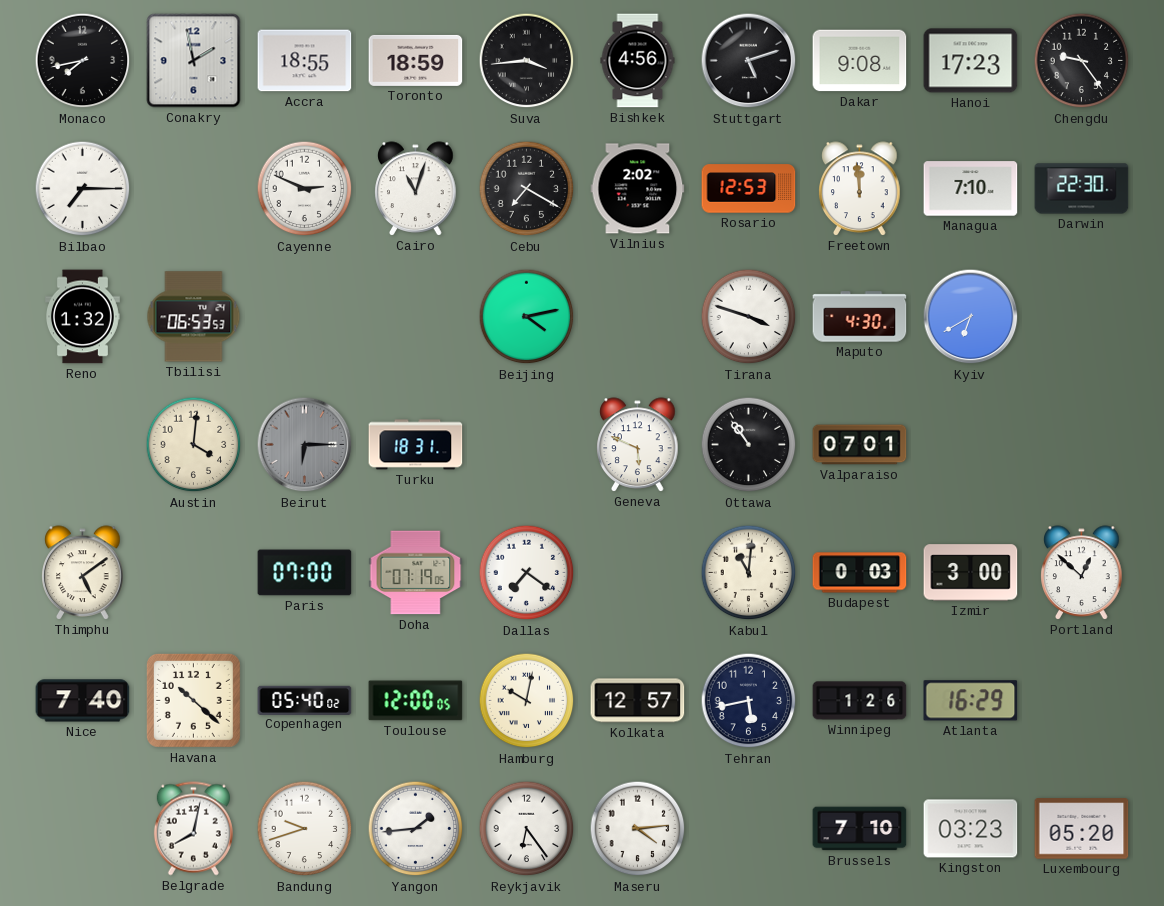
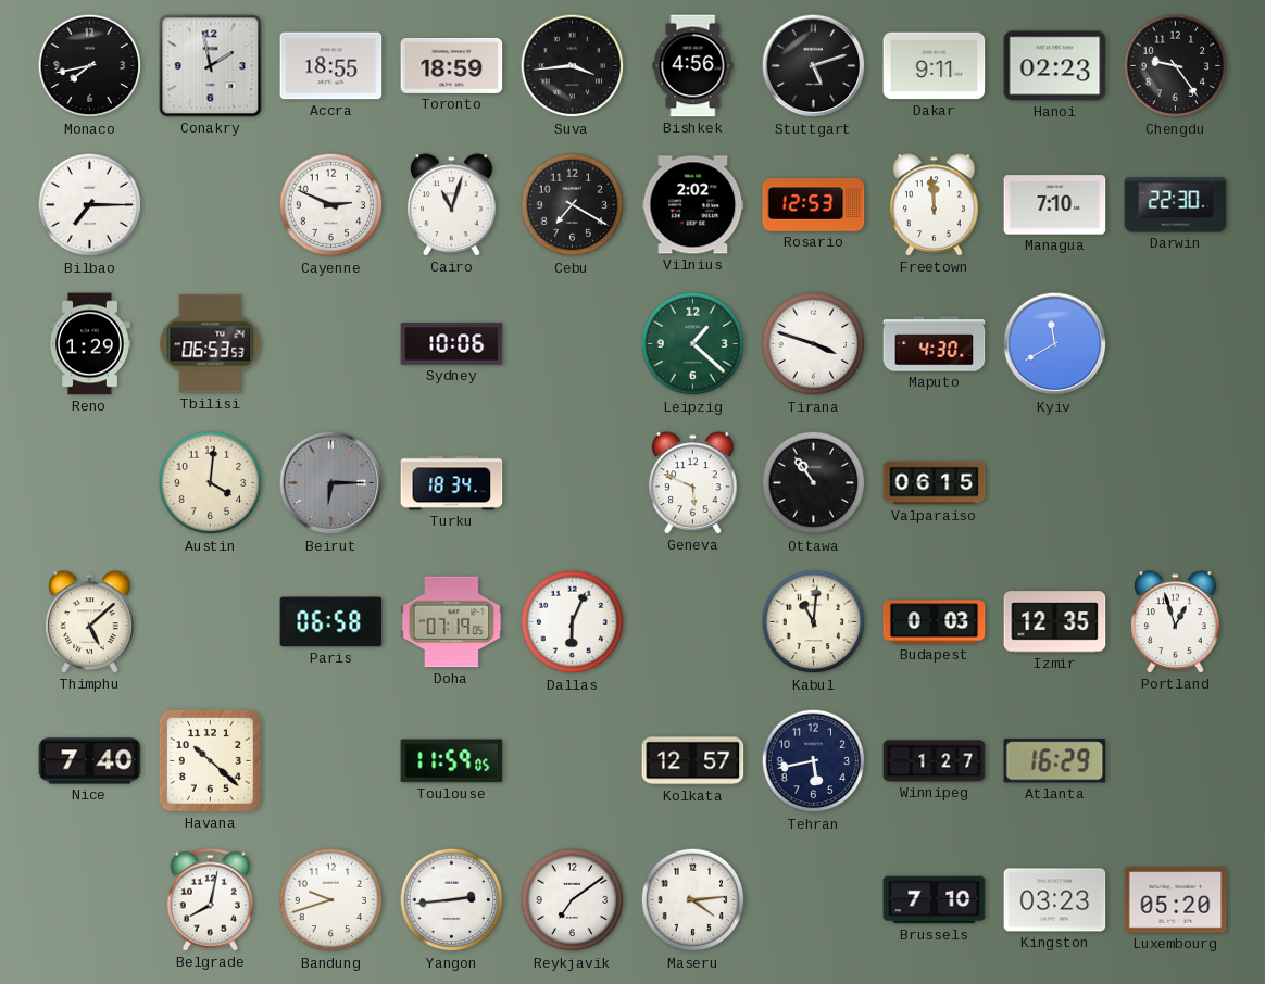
Dakar: 9:08 -> 9:11 (935, 66)
Hanoi: 17:23 -> 02:23 (1055, 66)
Reno: 1:32 -> 1:29 (90, 344)
Sydney: none -> 10:06 (452, 344)
Beijing: 4:13 -> none (527, 317)
Leipzig: none -> 1:22 (693, 344)
Kyiv: 6:40 -> 11:40 (1055, 344)
Turku: 18:31 -> 18:34 (452, 483)
Valparaiso: 07:01 -> 06:15 (935, 483)
Thimphu: 5:09 -> 5:08 (90, 622)
Paris: 07:00 -> 06:58 (331, 622)
Dallas: 7:21 -> 6:04 (573, 622)
Izmir: 3:00 -> 12:35 (1055, 622)
Portland: 12:52 -> 12:57 (1176, 622)
Copenhagen: 05:40 -> none (305, 700)
Toulouse: 12:00 -> 11:59 (452, 761)
Hamburg: 10:02 -> none (527, 701)
Winnipeg: 1:26 -> 1:27 (935, 761)
Yangon: 1:44 -> 2:44 (452, 900)
Reykjavik: 6:24 -> 7:09 (573, 900)
